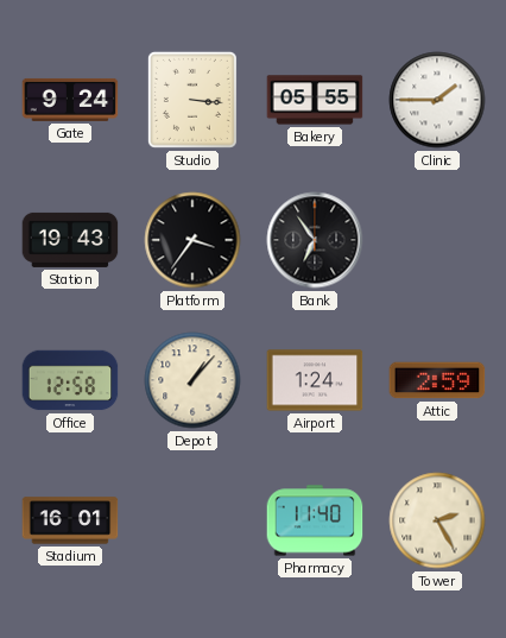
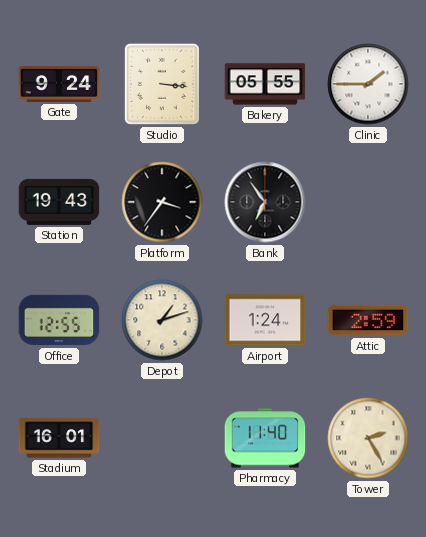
Office: 12:58 -> 12:55 (59, 320)
Depot: 1:07 -> 1:12 (162, 320)
